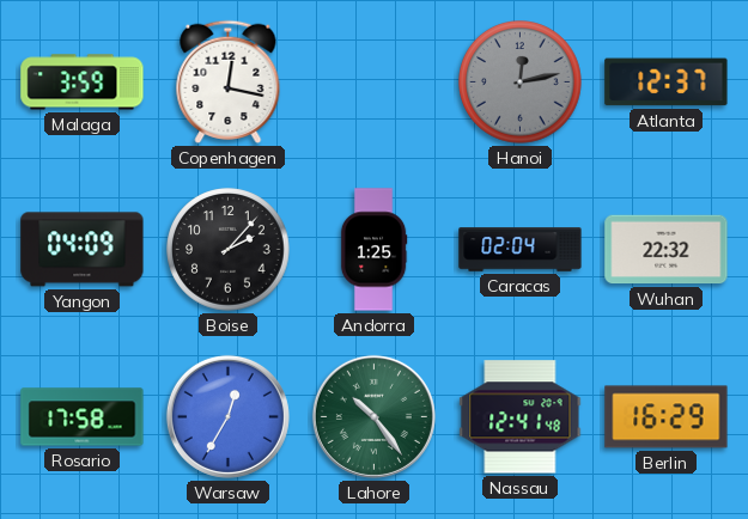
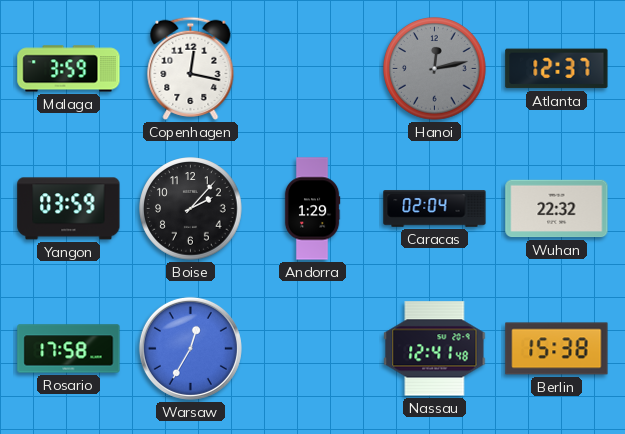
Yangon: 04:09 -> 03:59 (69, 209)
Andorra: 1:25 -> 1:29 (312, 209)
Lahore: 10:24 -> none (373, 416)
Berlin: 16:29 -> 15:38 (557, 349)
